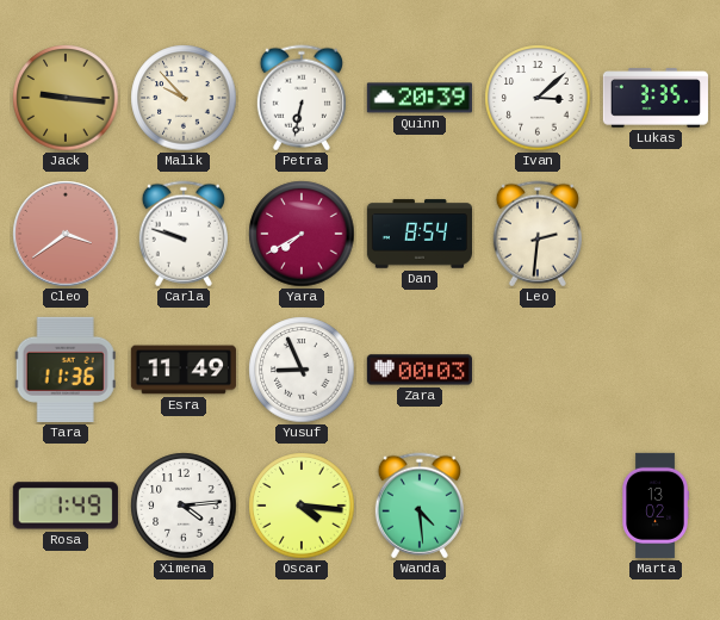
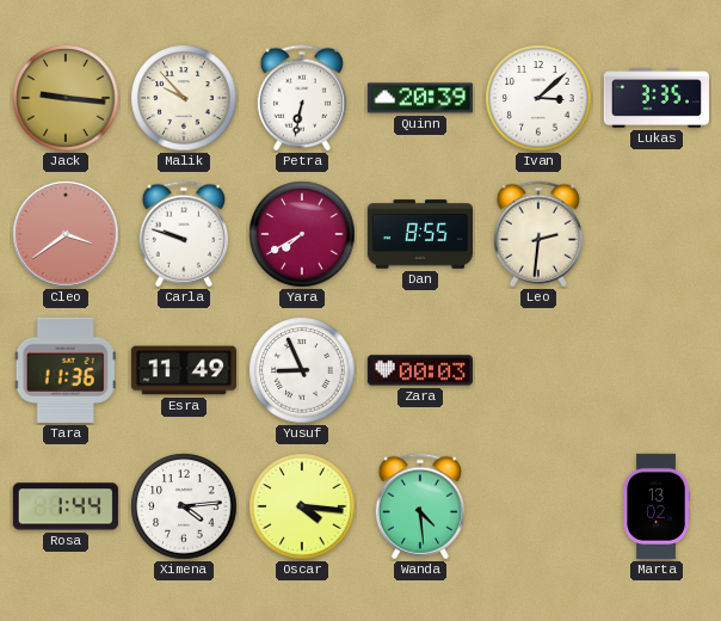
Dan: 8:54 -> 8:55 (419, 234)
Rosa: 1:49 -> 1:44 (66, 506)
